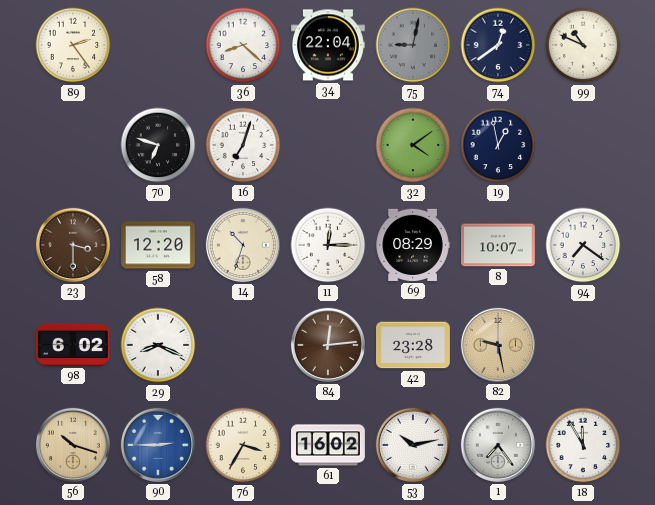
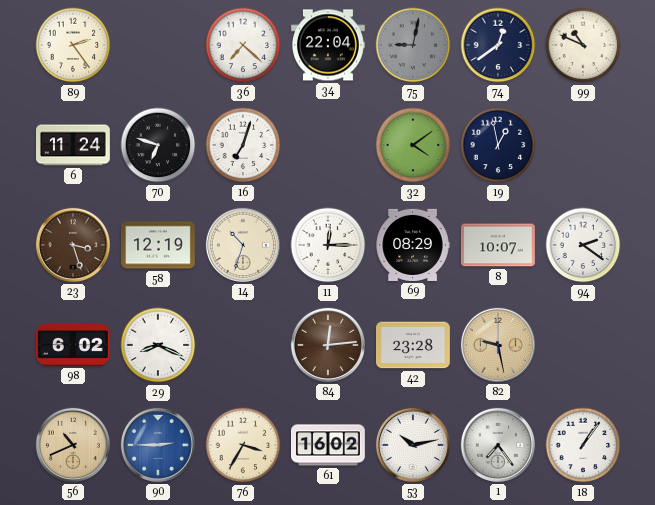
36: 8:22 -> 7:22 (243, 45)
6: none -> 11:24 (74, 145)
23: 3:30 -> 3:27 (73, 245)
58: 12:20 -> 12:19 (159, 245)
94: 7:21 -> 2:21 (583, 245)
56: 10:18 -> 10:41 (73, 445)
18: 11:55 -> 1:06 (583, 445)
